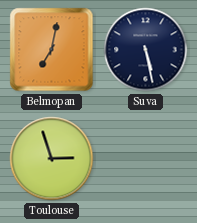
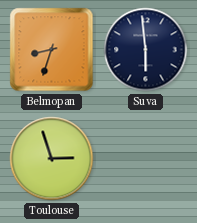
Belmopan: 7:02 -> 8:33 (52, 50)
Suva: 5:28 -> 5:59 (146, 50)
